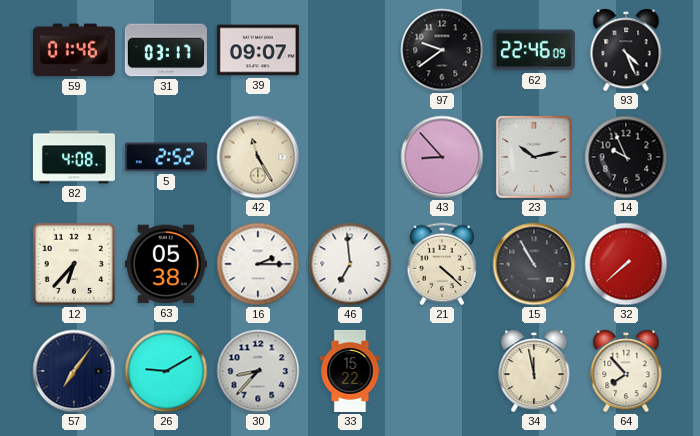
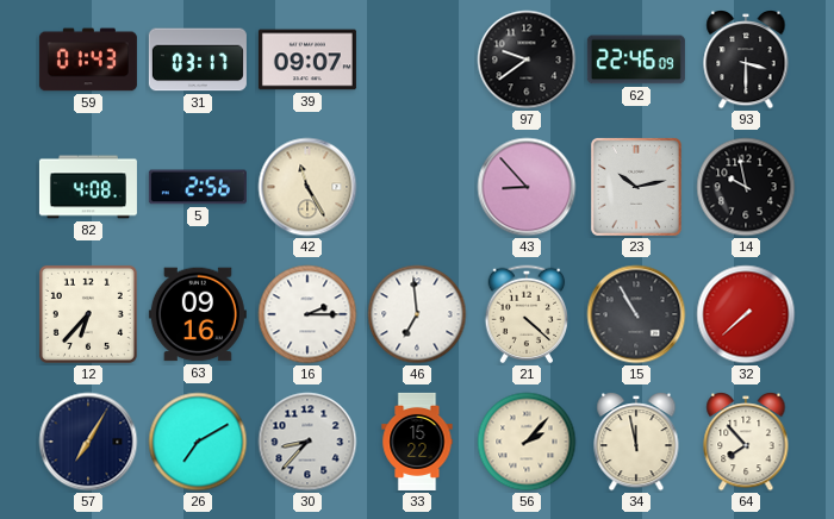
59: 01:46 -> 01:43 (88, 60)
93: 4:26 -> 3:30 (746, 61)
5: 2:52 -> 2:56 (198, 187)
14: 9:56 -> 9:58 (746, 187)
63: 05:38 -> 09:16 (198, 314)
57: 7:06 -> 7:05 (88, 442)
26: 9:10 -> 7:10 (198, 442)
56: none -> 2:07 (527, 442)
